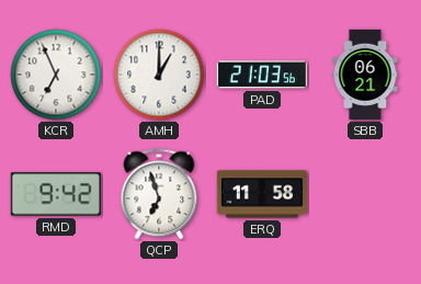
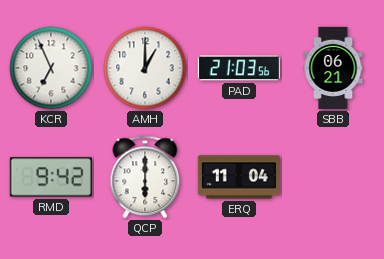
QCP: 6:57 -> 6:00 (145, 177)
ERQ: 11:58 -> 11:04 (239, 177)
